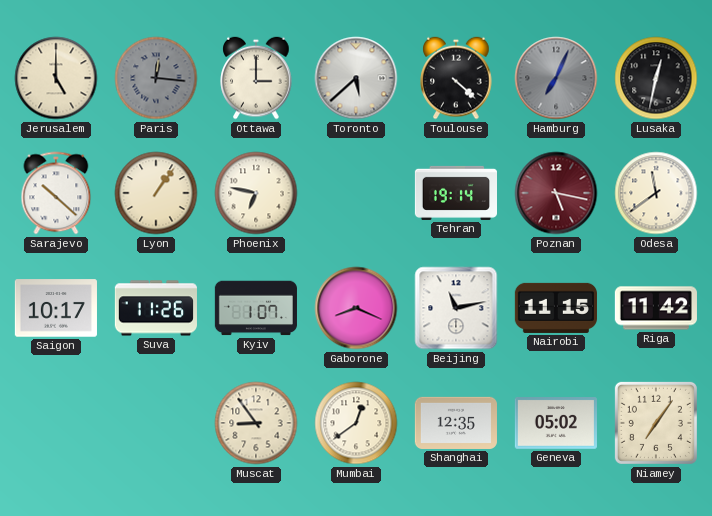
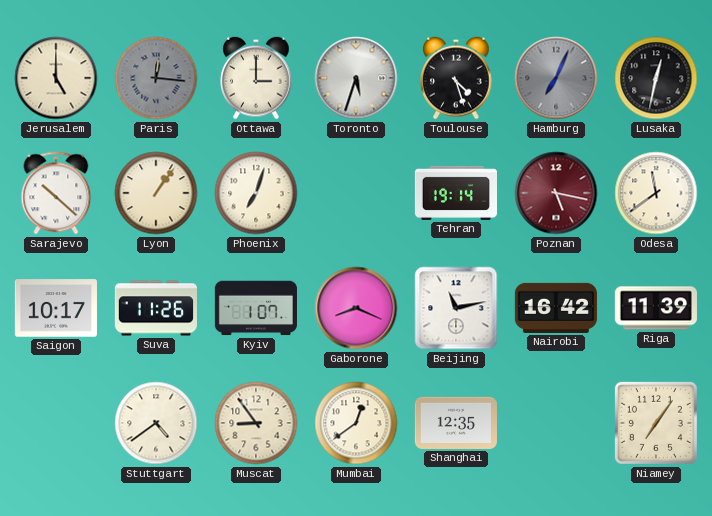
Toronto: 5:38 -> 5:33 (356, 78)
Toulouse: 4:22 -> 4:27 (456, 78)
Phoenix: 6:47 -> 7:03 (256, 193)
Nairobi: 11:15 -> 16:42 (556, 308)
Riga: 11:42 -> 11:39 (656, 308)
Stuttgart: none -> 4:39 (156, 423)
Geneva: 05:02 -> none (556, 424)
